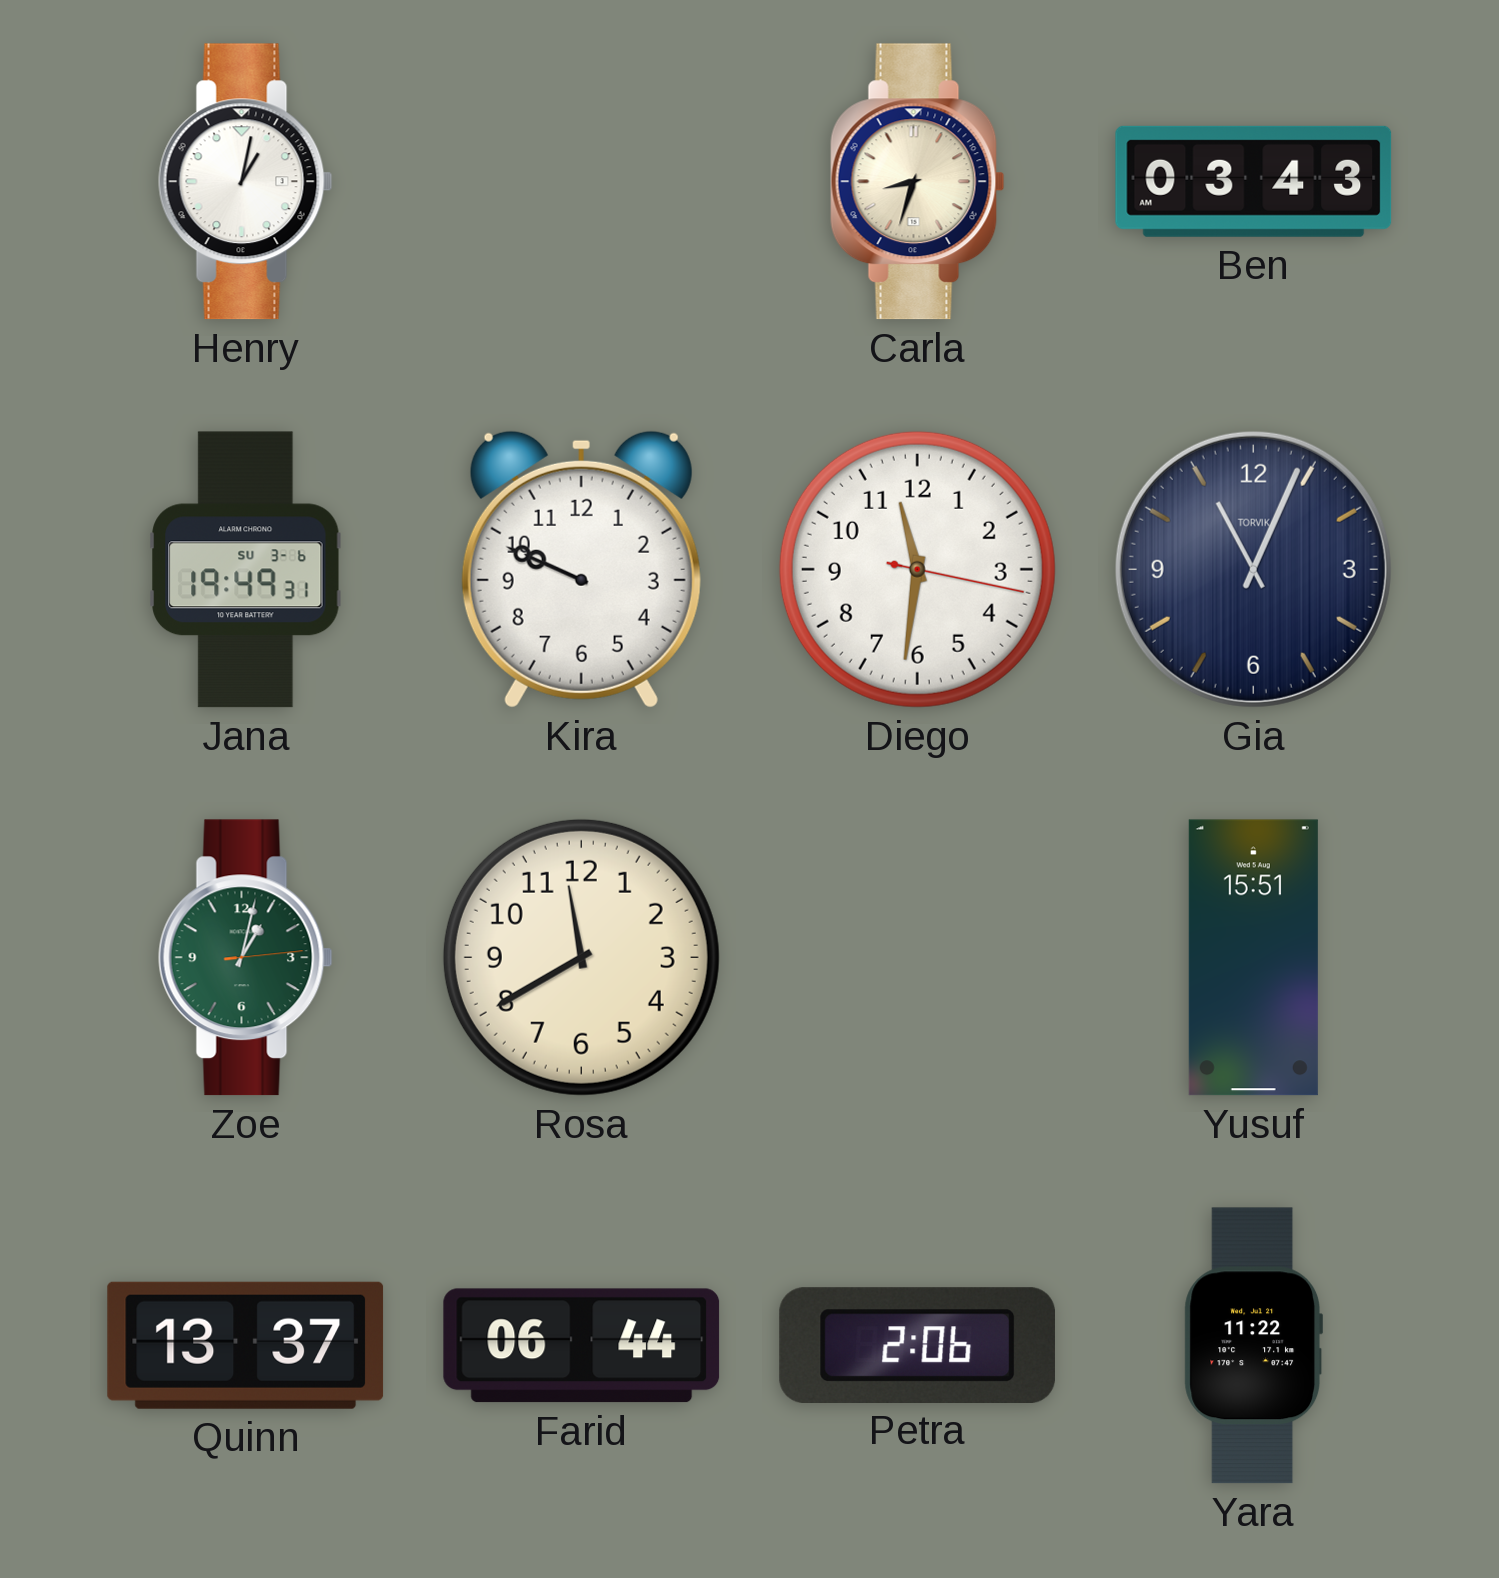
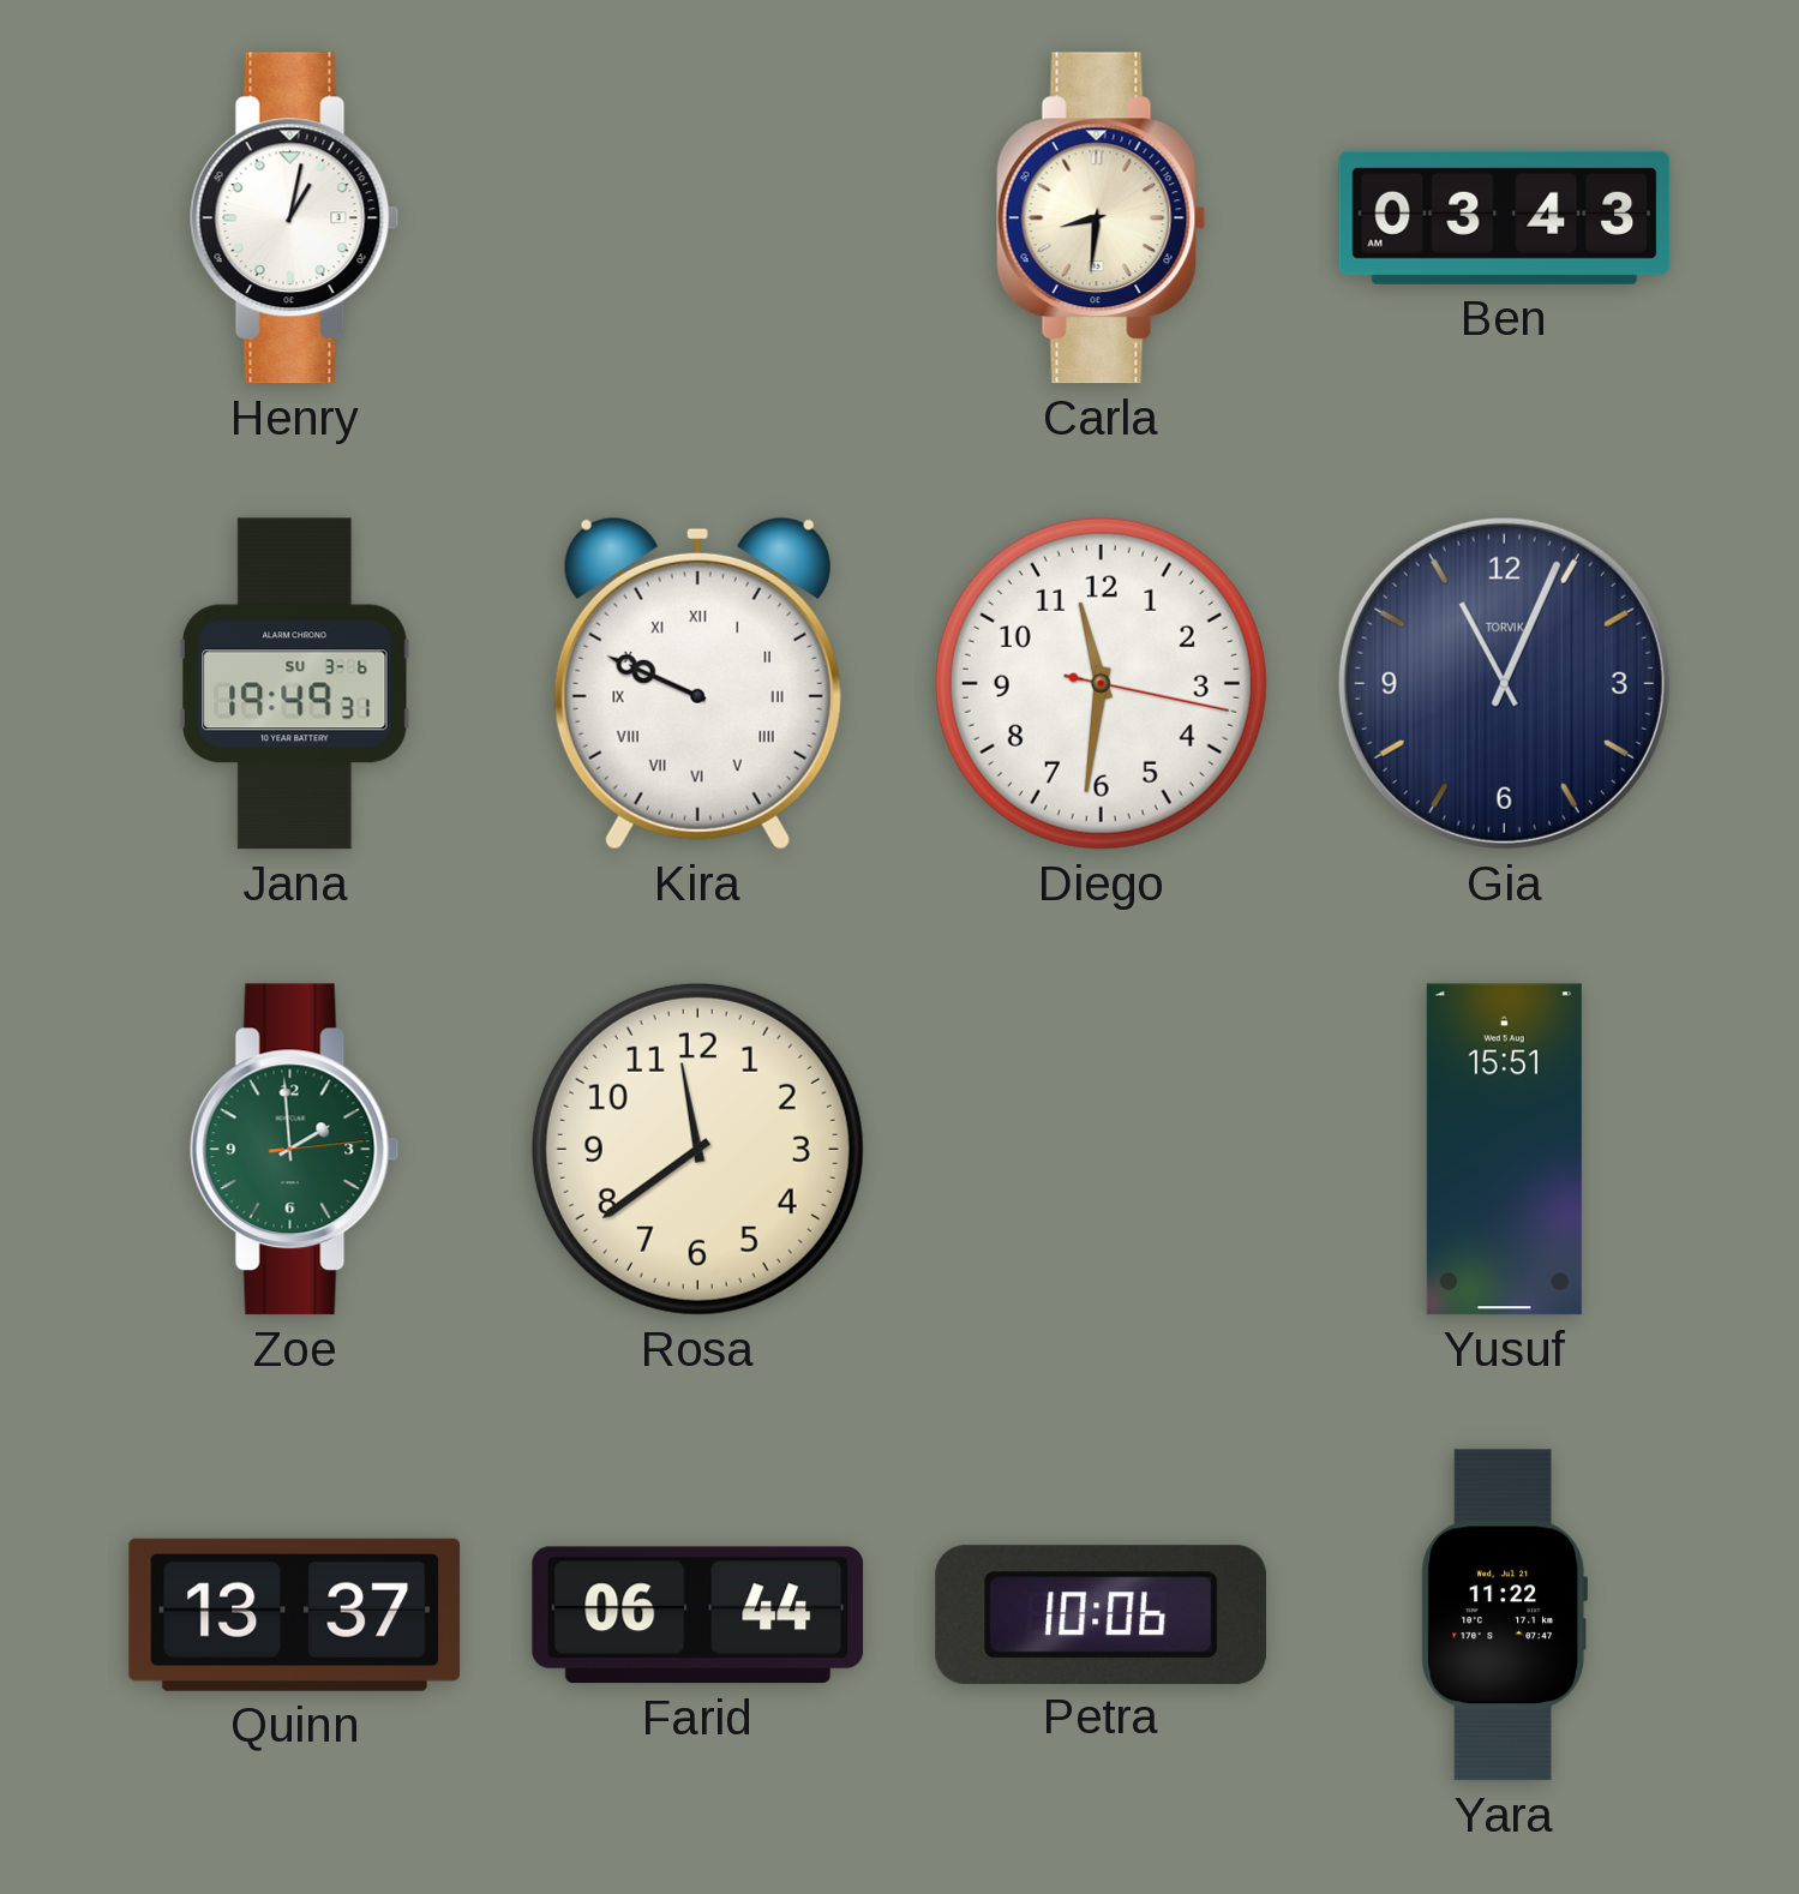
Carla: 8:33 -> 8:31 (1101, 218)
Kira numerals: Arabic -> Roman (697, 683)
Zoe: 1:02 -> 1:59 (294, 1150)
Rosa: 11:40 -> 11:39 (697, 1149)
Petra: 2:06 -> 10:06 (1101, 1614)
